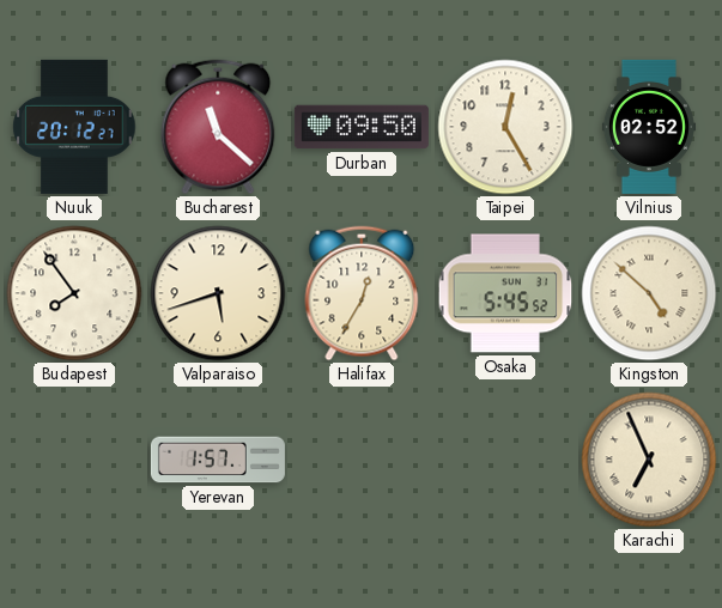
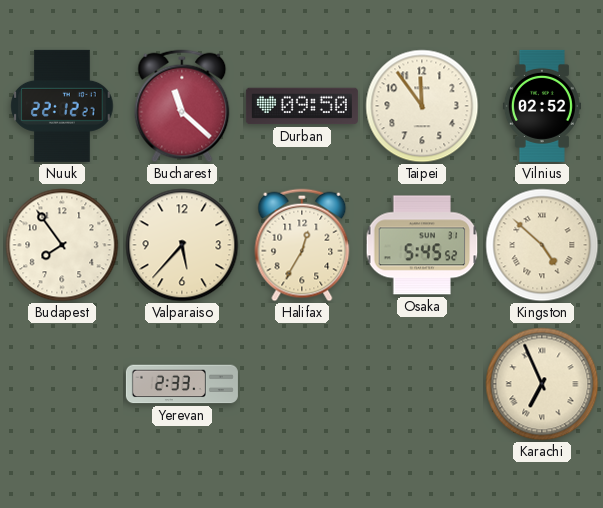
Nuuk: 20:12 -> 22:12 (62, 106)
Taipei: 12:25 -> 11:54 (422, 106)
Valparaiso: 5:42 -> 5:37 (182, 245)
Yerevan: 1:57 -> 2:33 (182, 384)
